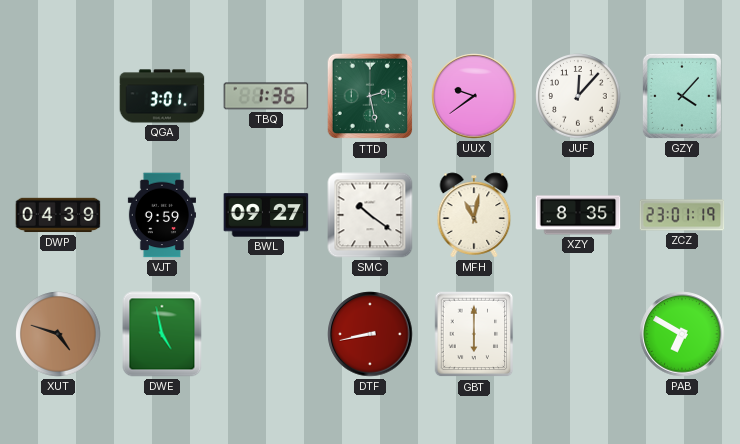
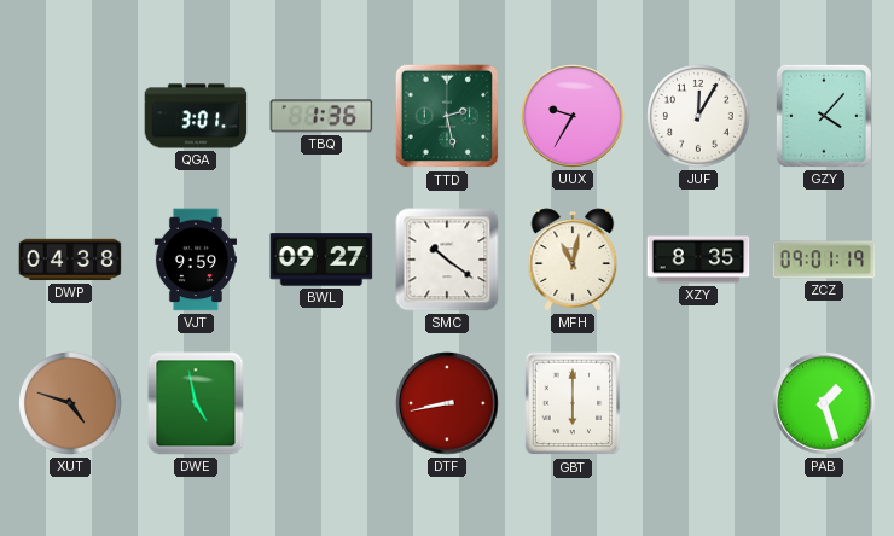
UUX: 9:39 -> 9:35 (573, 116)
JUF: 12:07 -> 12:05 (698, 116)
DWP: 04:39 -> 04:38 (70, 260)
ZCZ: 23:01 -> 09:01 (824, 260)
PAB: 6:50 -> 1:27 (824, 403)
